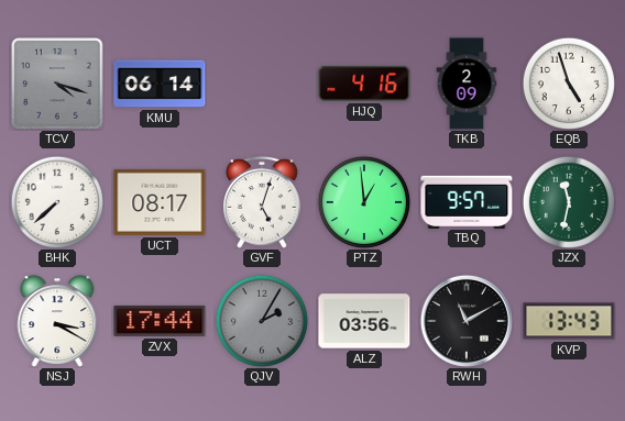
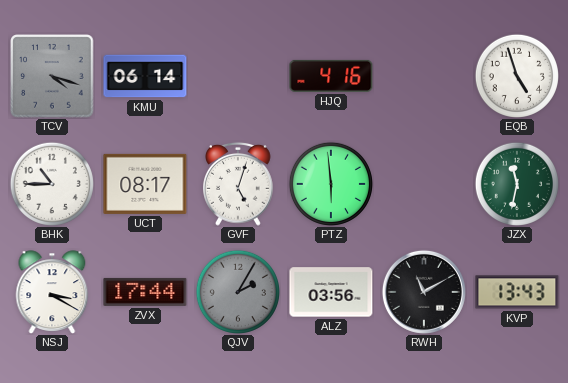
TKB: 2:09 -> none (467, 84)
BHK: 7:38 -> 10:45 (52, 184)
PTZ: 12:59 -> 5:59 (331, 184)
TBQ: 9:57 -> none (467, 201)
